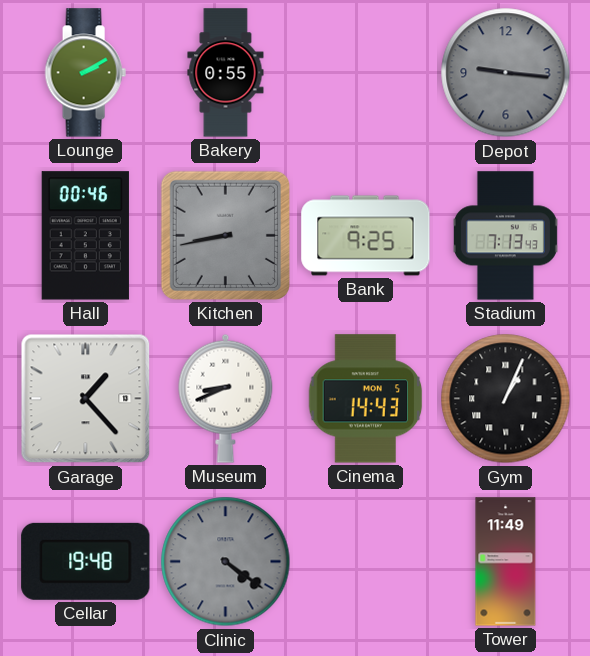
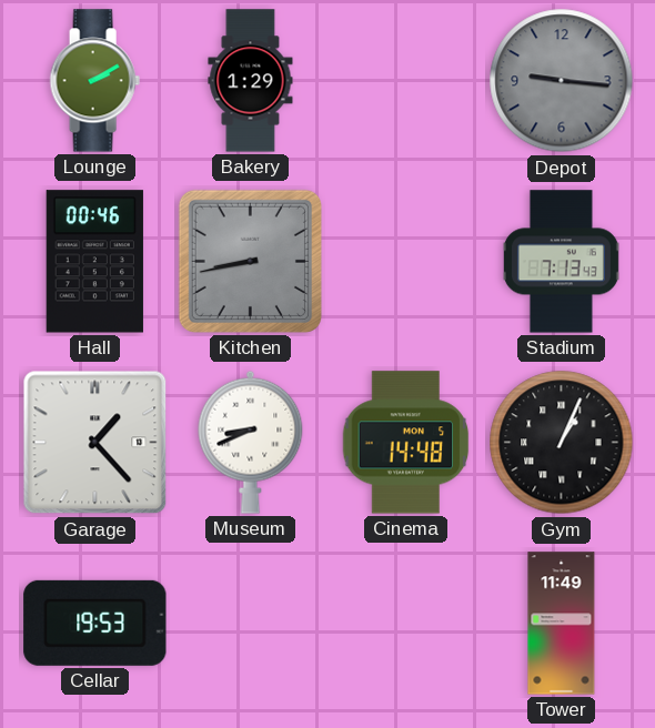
Bakery: 0:55 -> 1:29 (251, 81)
Bank: 9:25 -> none (366, 236)
Cinema: 14:43 -> 14:48 (406, 443)
Cellar: 19:48 -> 19:53 (95, 623)
Clinic: 4:21 -> none (226, 562)
